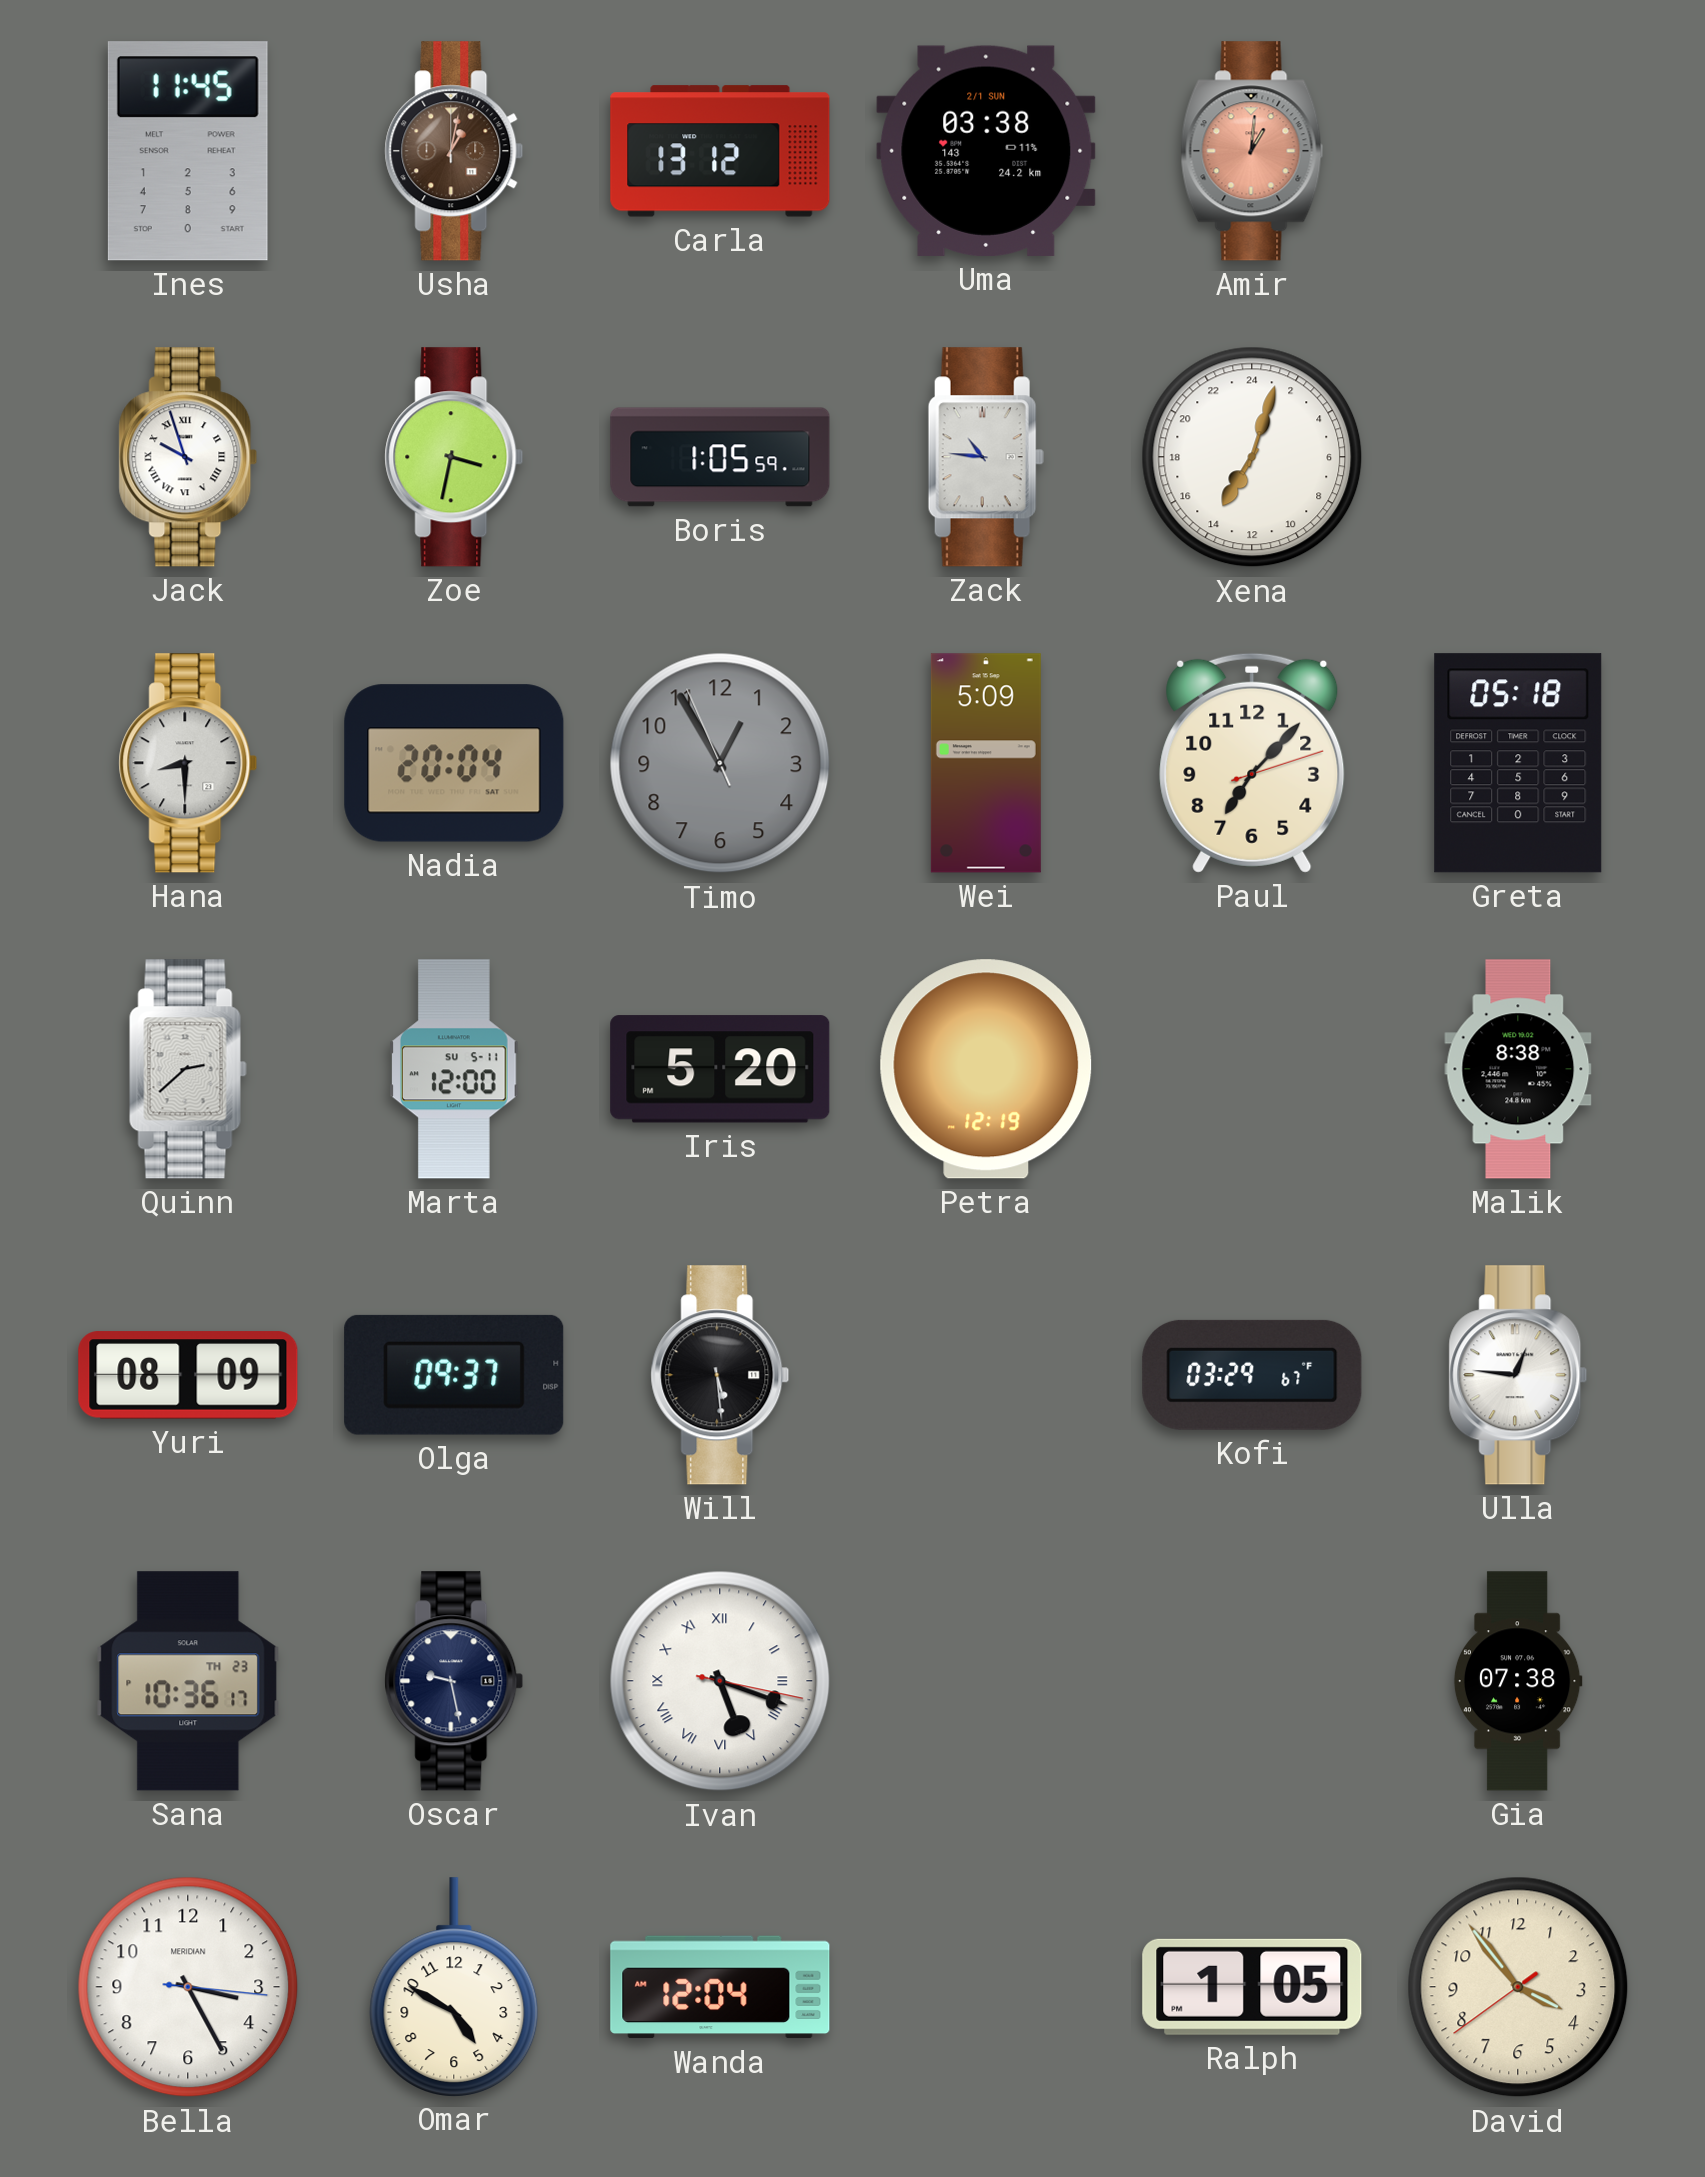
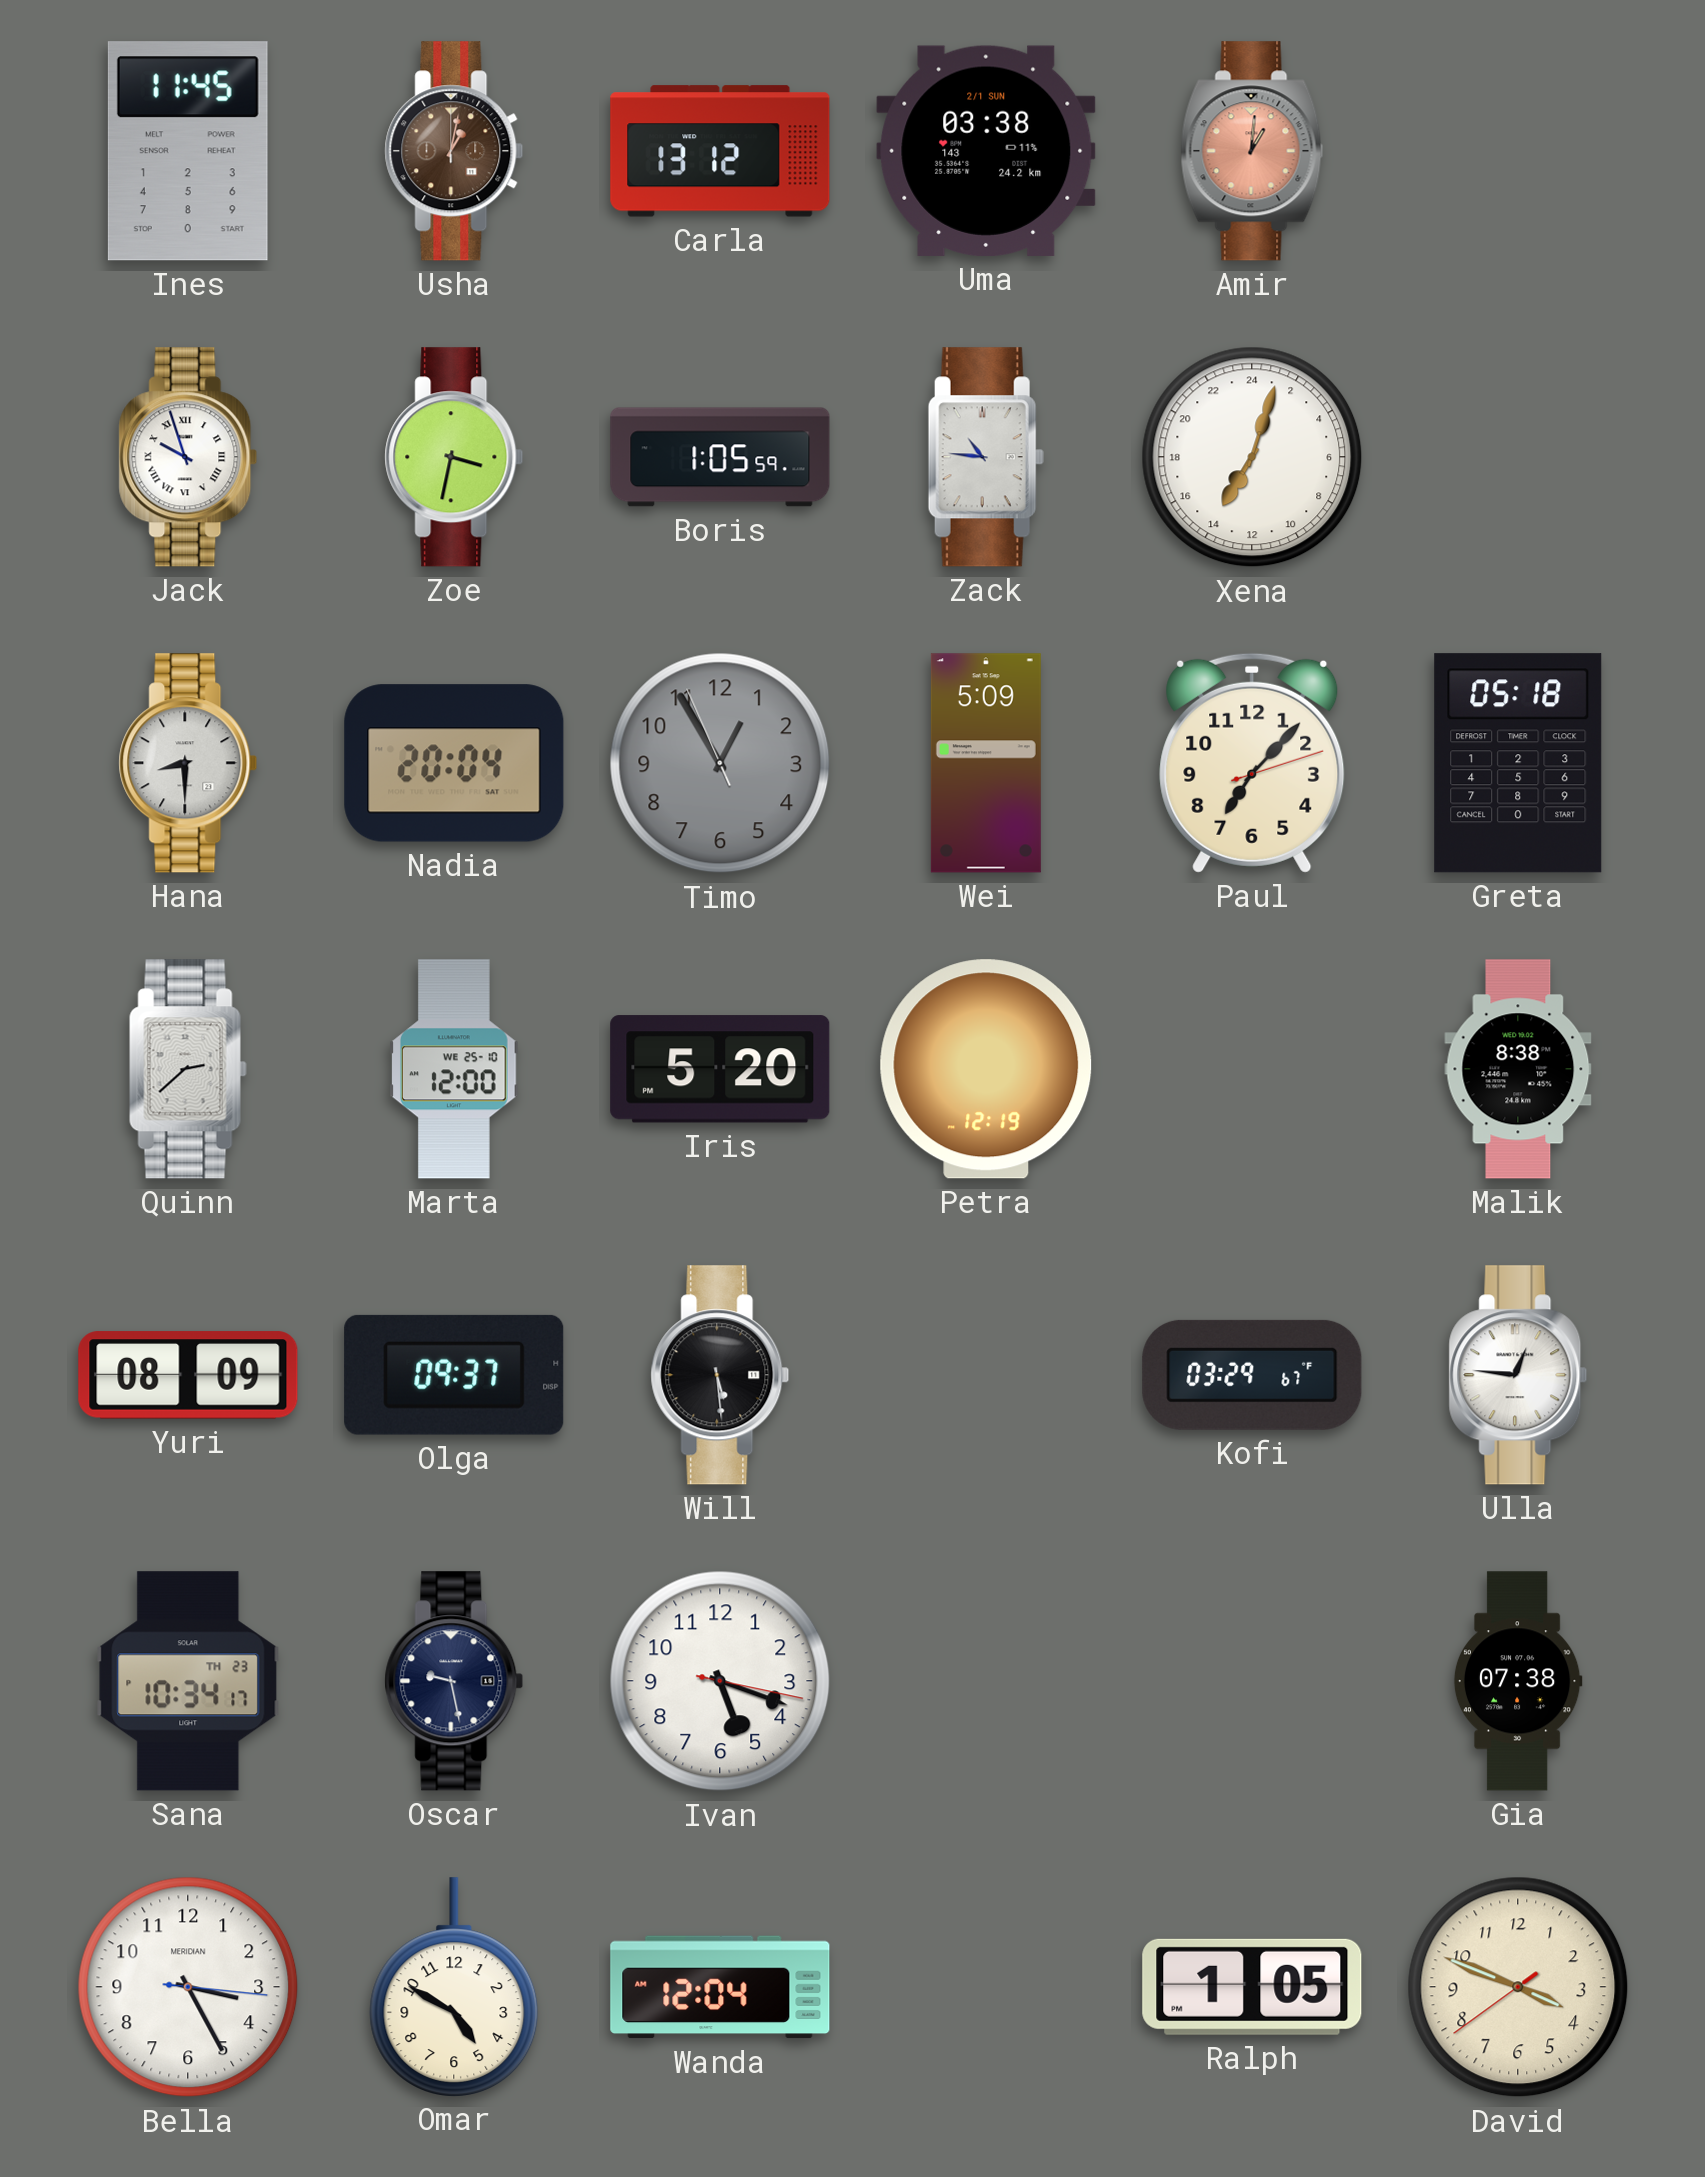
Marta date: SU 5-11 -> WE 25-10 (455, 1069)
Sana: 10:36 -> 10:34 (188, 1681)
Ivan numerals: Roman -> Arabic (720, 1681)
David: 3:53 -> 3:48 (1518, 1987)
